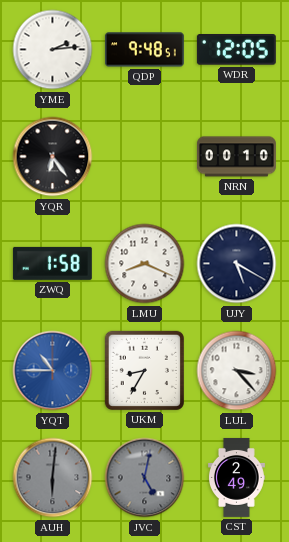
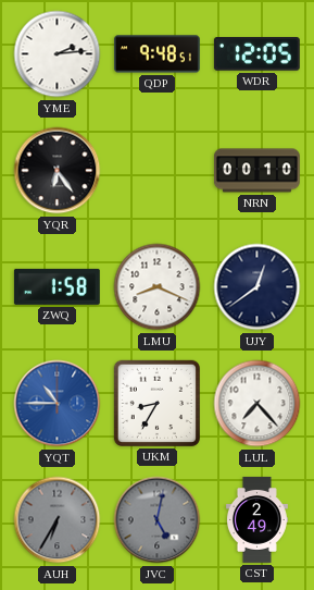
UJY: 5:20 -> 12:39 (258, 287)
LUL: 3:23 -> 7:23 (258, 404)
AUH: 6:01 -> 6:35 (58, 520)
